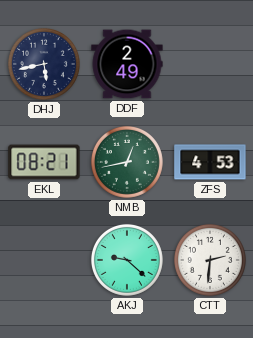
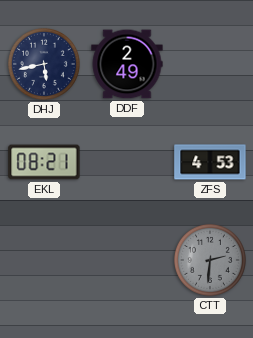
NMB: 12:43 -> none (127, 162)
AKJ: 9:22 -> none (127, 260)
CTT dial: white -> grey (210, 260)
